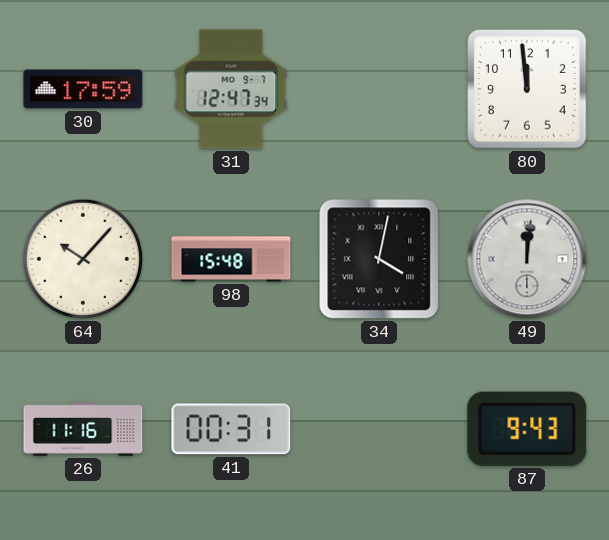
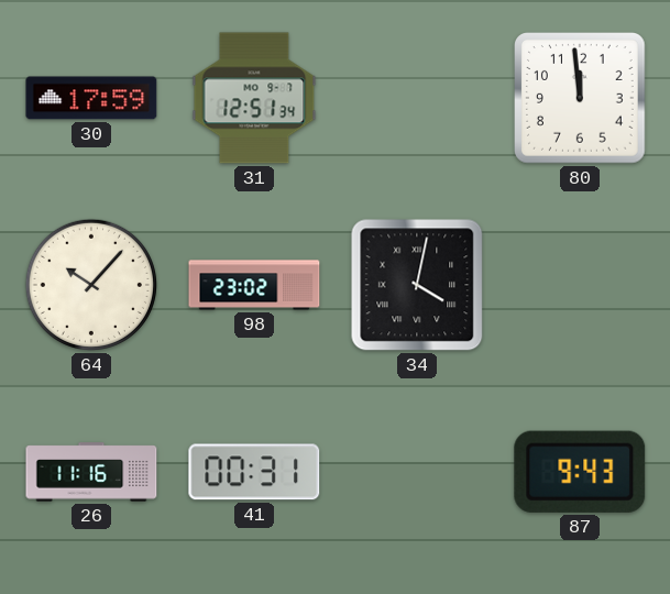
31: 12:47 -> 12:51 (254, 98)
98: 15:48 -> 23:02 (254, 285)
49: 12:01 -> none (527, 259)
